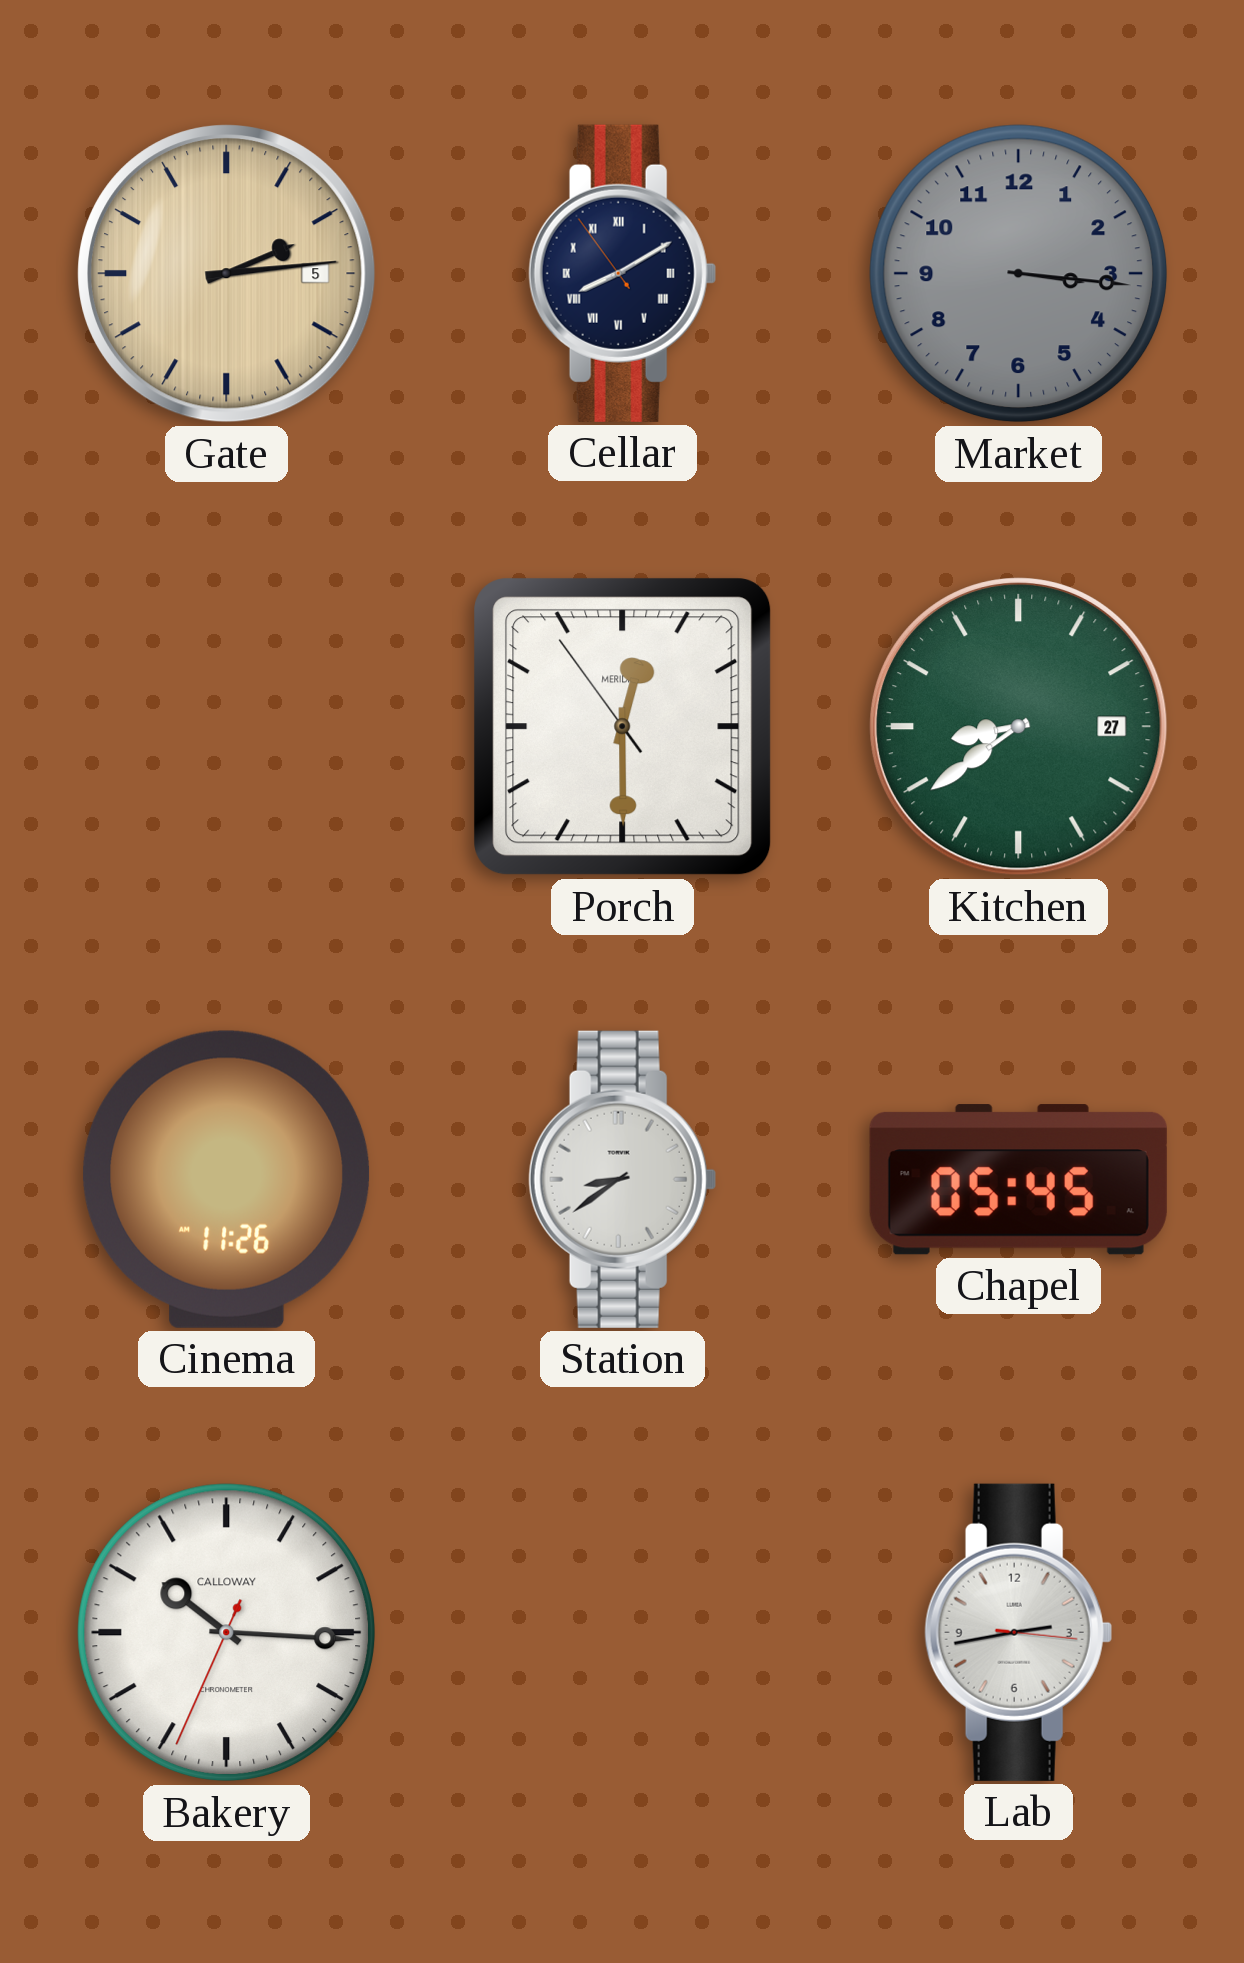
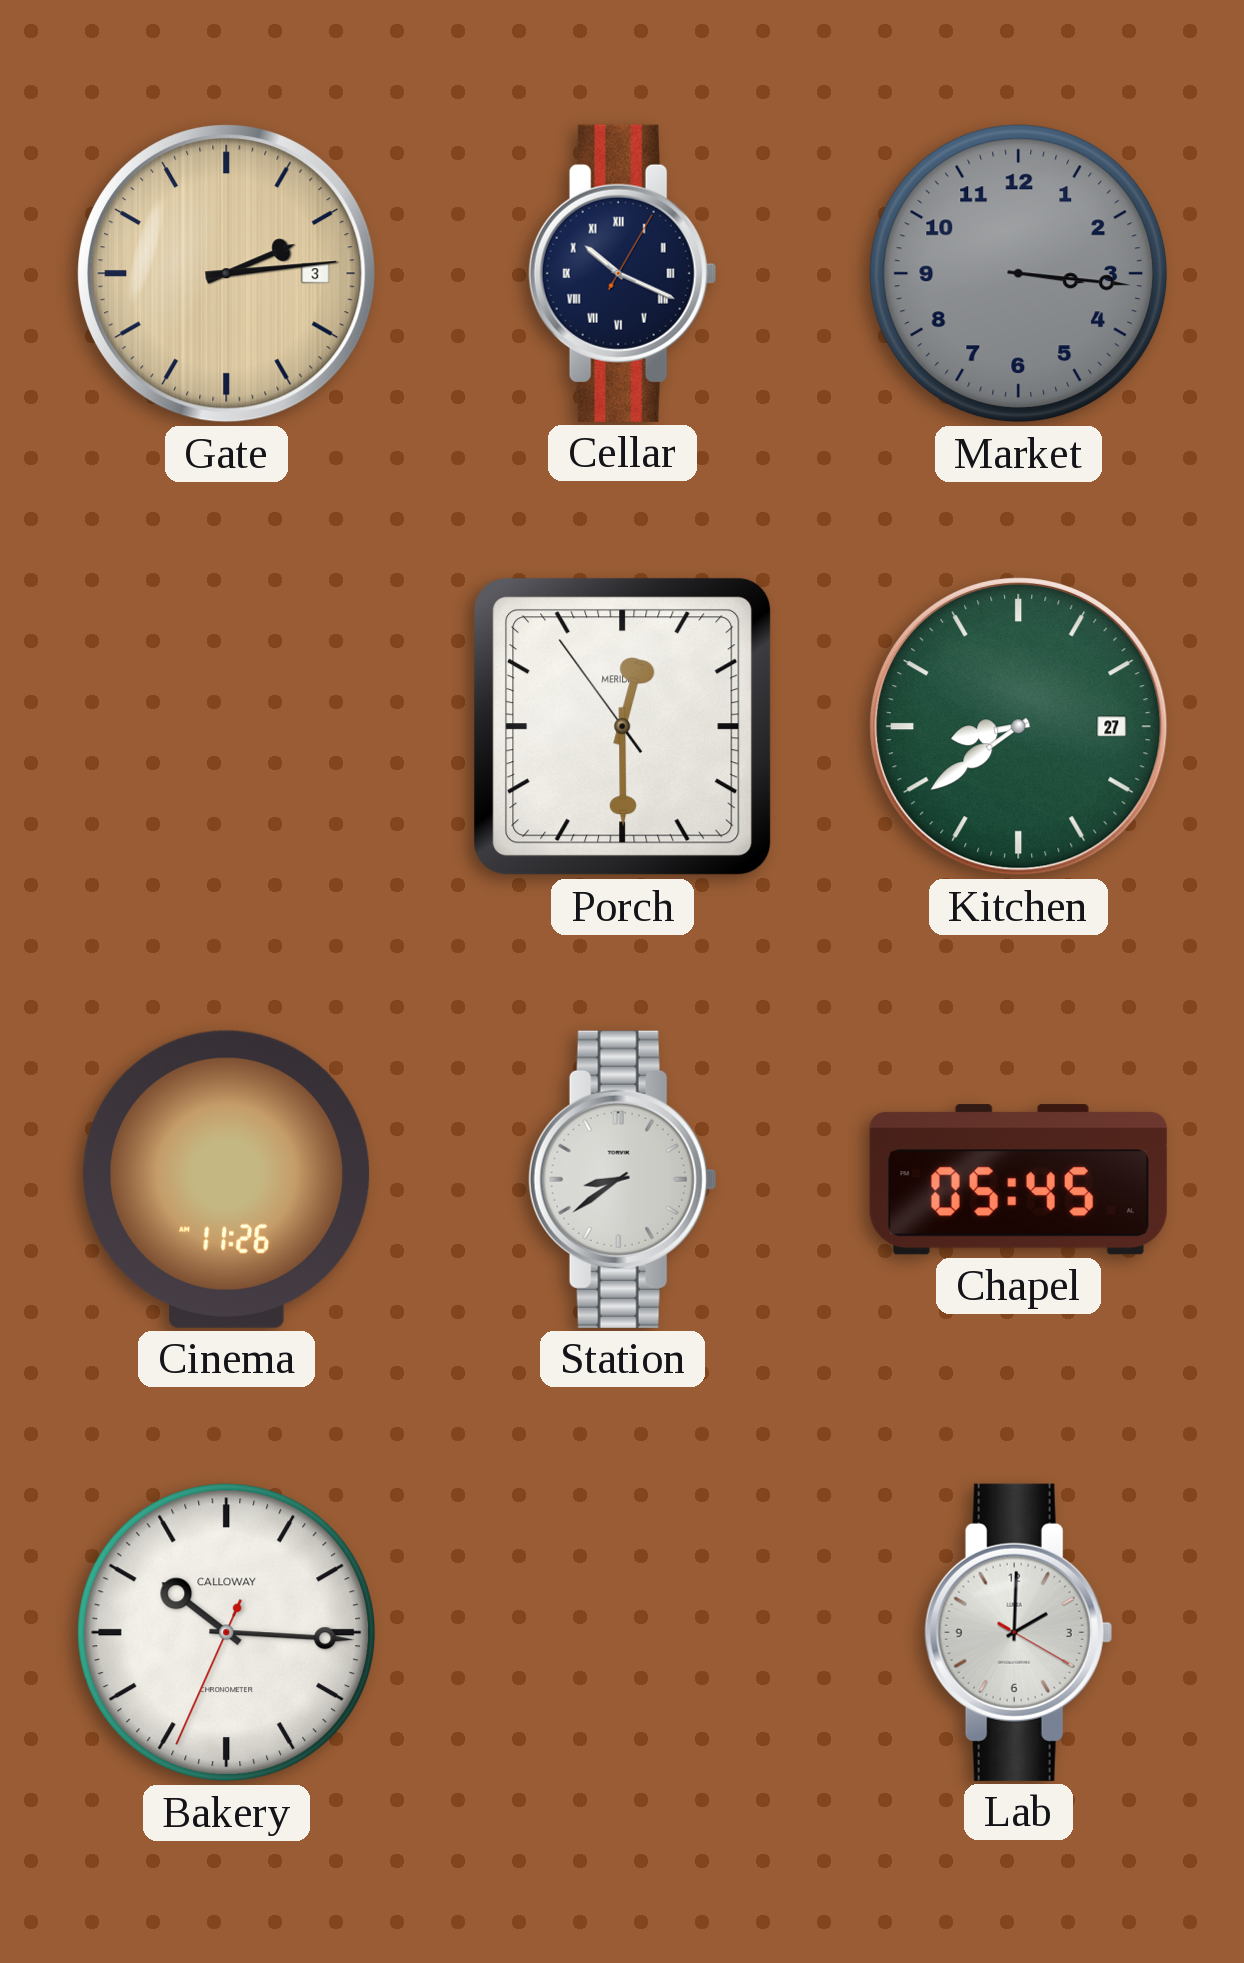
Gate date: 5 -> 3 (227, 274)
Cellar: 8:09 -> 10:19 (622, 273)
Lab: 2:43 -> 2:00 (1018, 1632)
